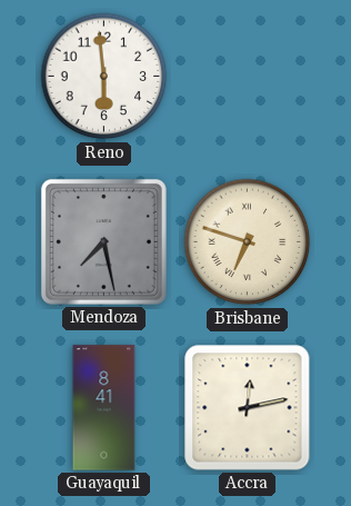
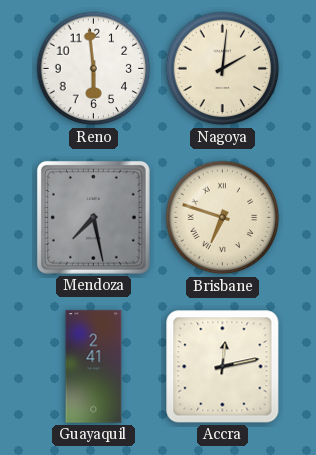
Nagoya: none -> 2:01 (223, 69)
Guayaquil: 8:41 -> 2:41 (94, 367)
